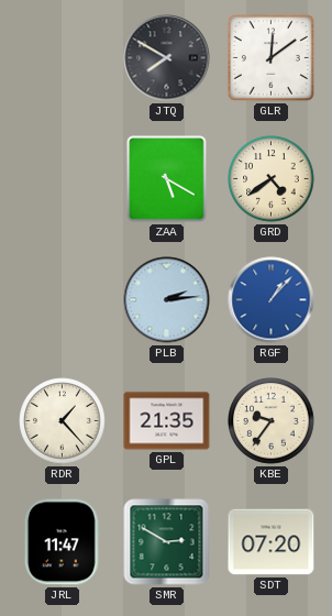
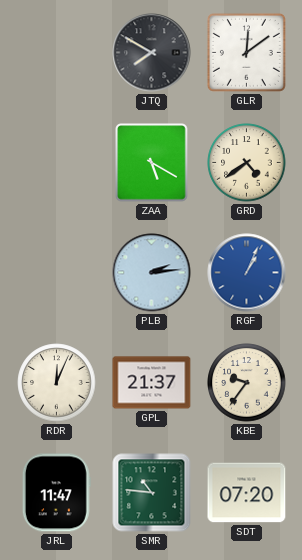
RGF: 1:07 -> 1:04 (247, 273)
RDR: 1:23 -> 12:04 (57, 383)
GPL: 21:35 -> 21:37 (152, 383)
SMR: 2:50 -> 10:46 (152, 493)
